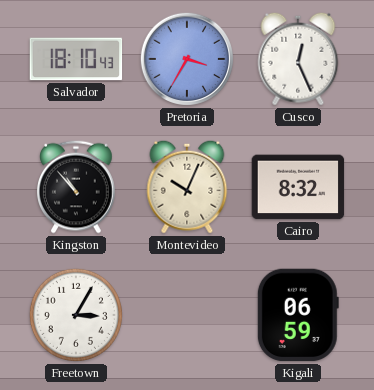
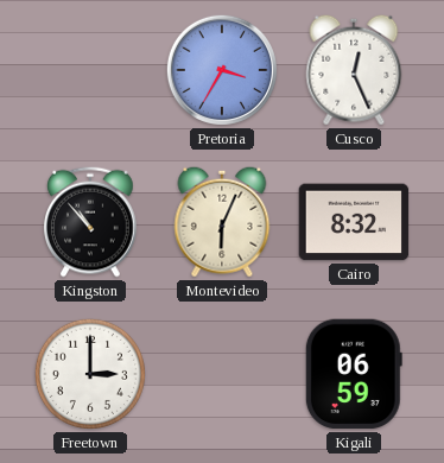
Salvador: 18:10 -> none (76, 59)
Montevideo: 10:04 -> 6:04 (222, 222)
Freetown: 3:05 -> 3:00 (90, 374)
